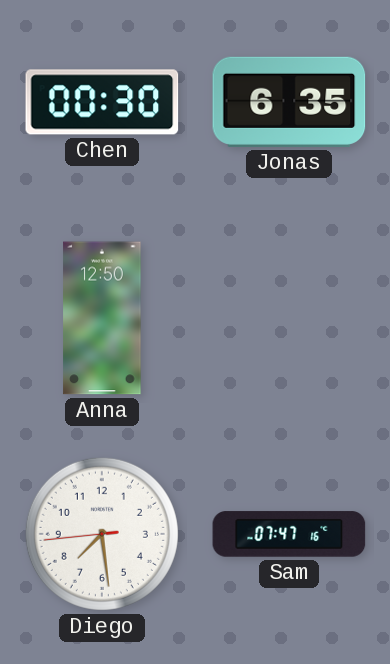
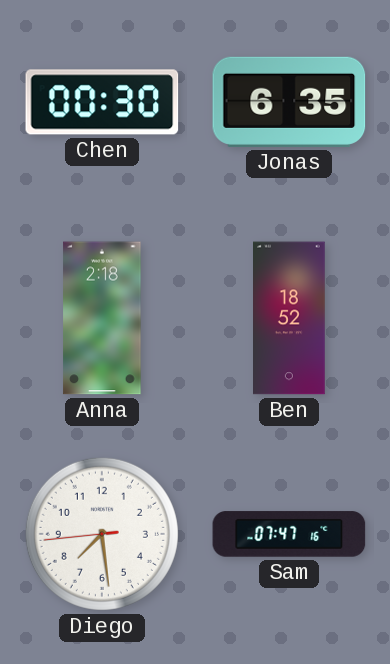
Anna: 12:50 -> 2:18 (102, 318)
Ben: none -> 18:52 (290, 318)
